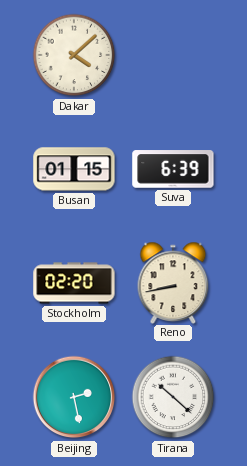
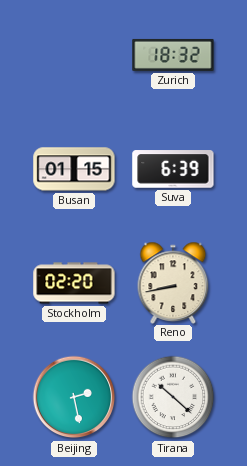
Dakar: 4:08 -> none (74, 55)
Zurich: none -> 18:32 (173, 55)
